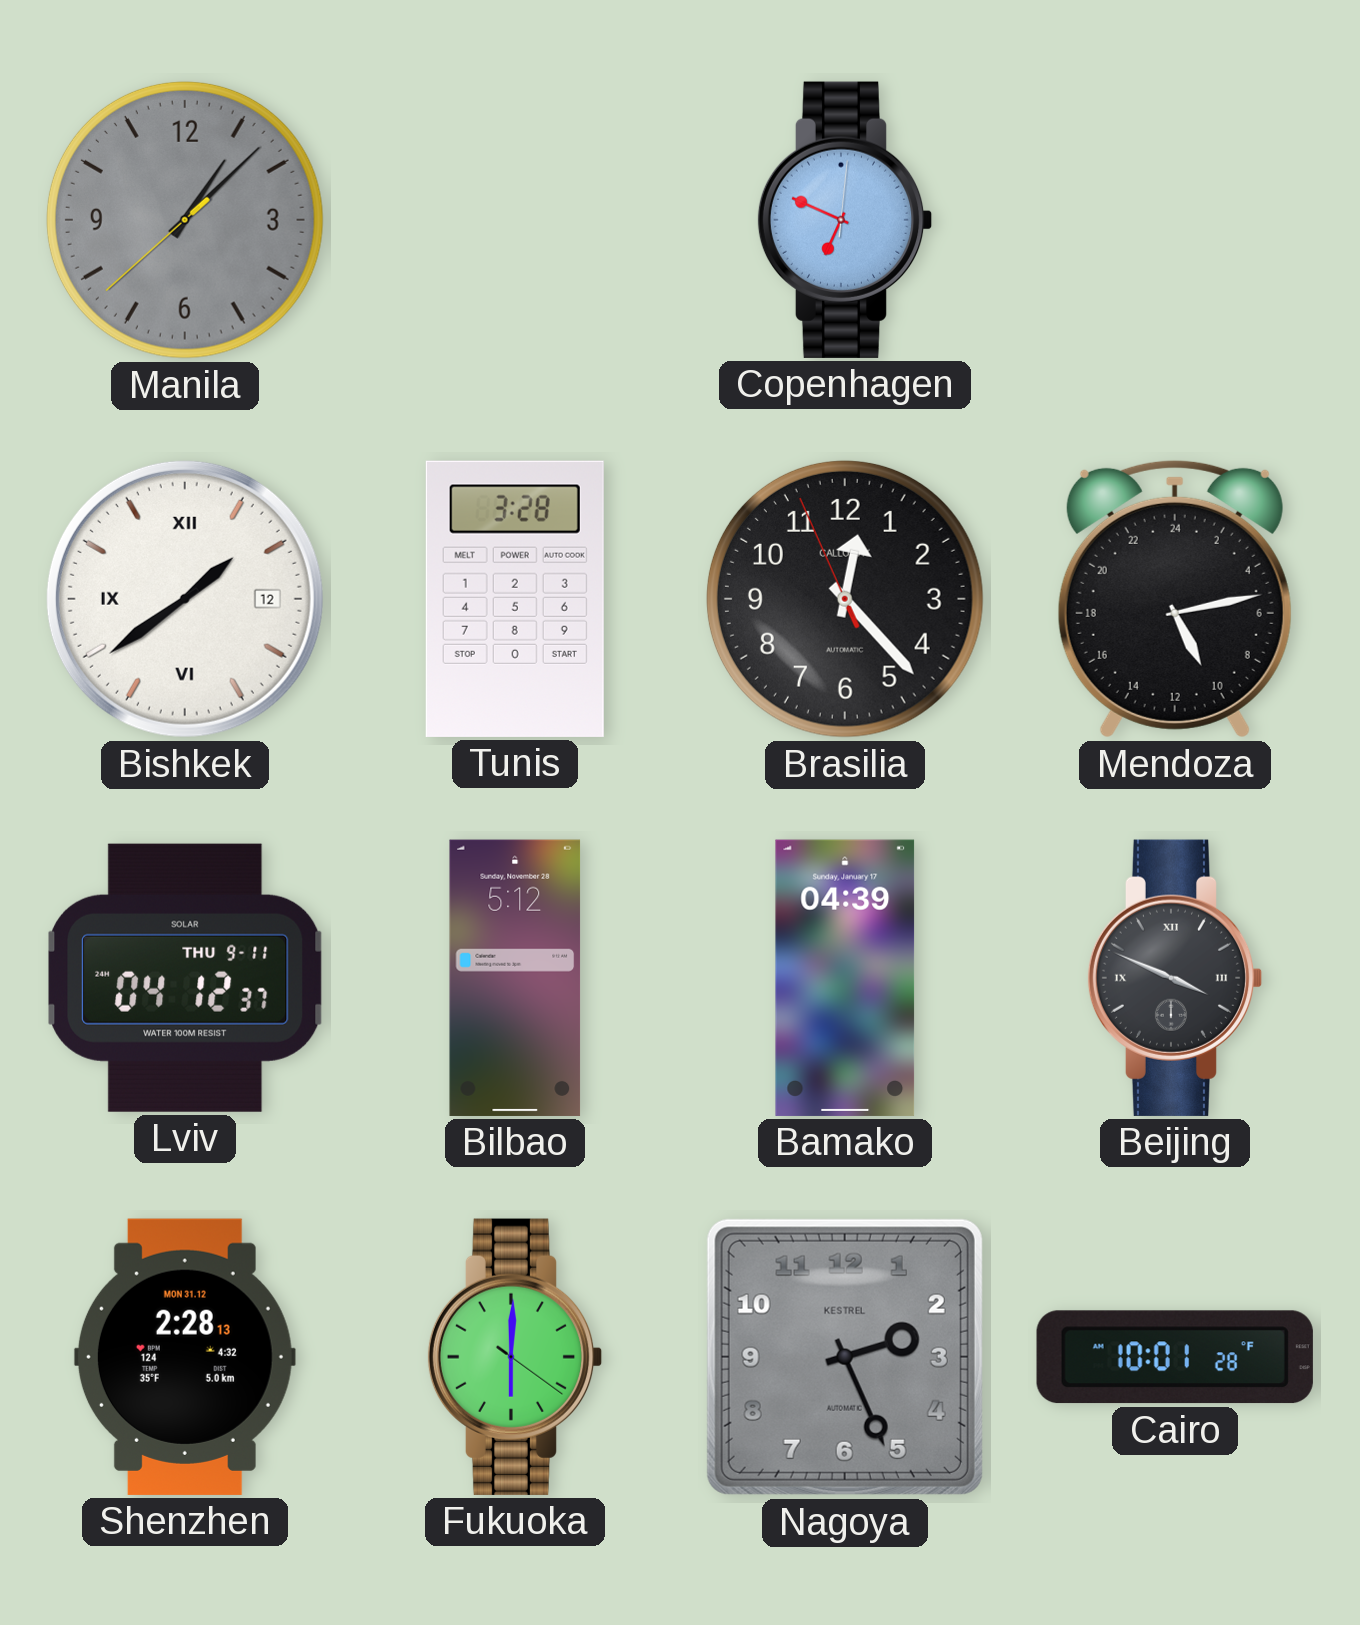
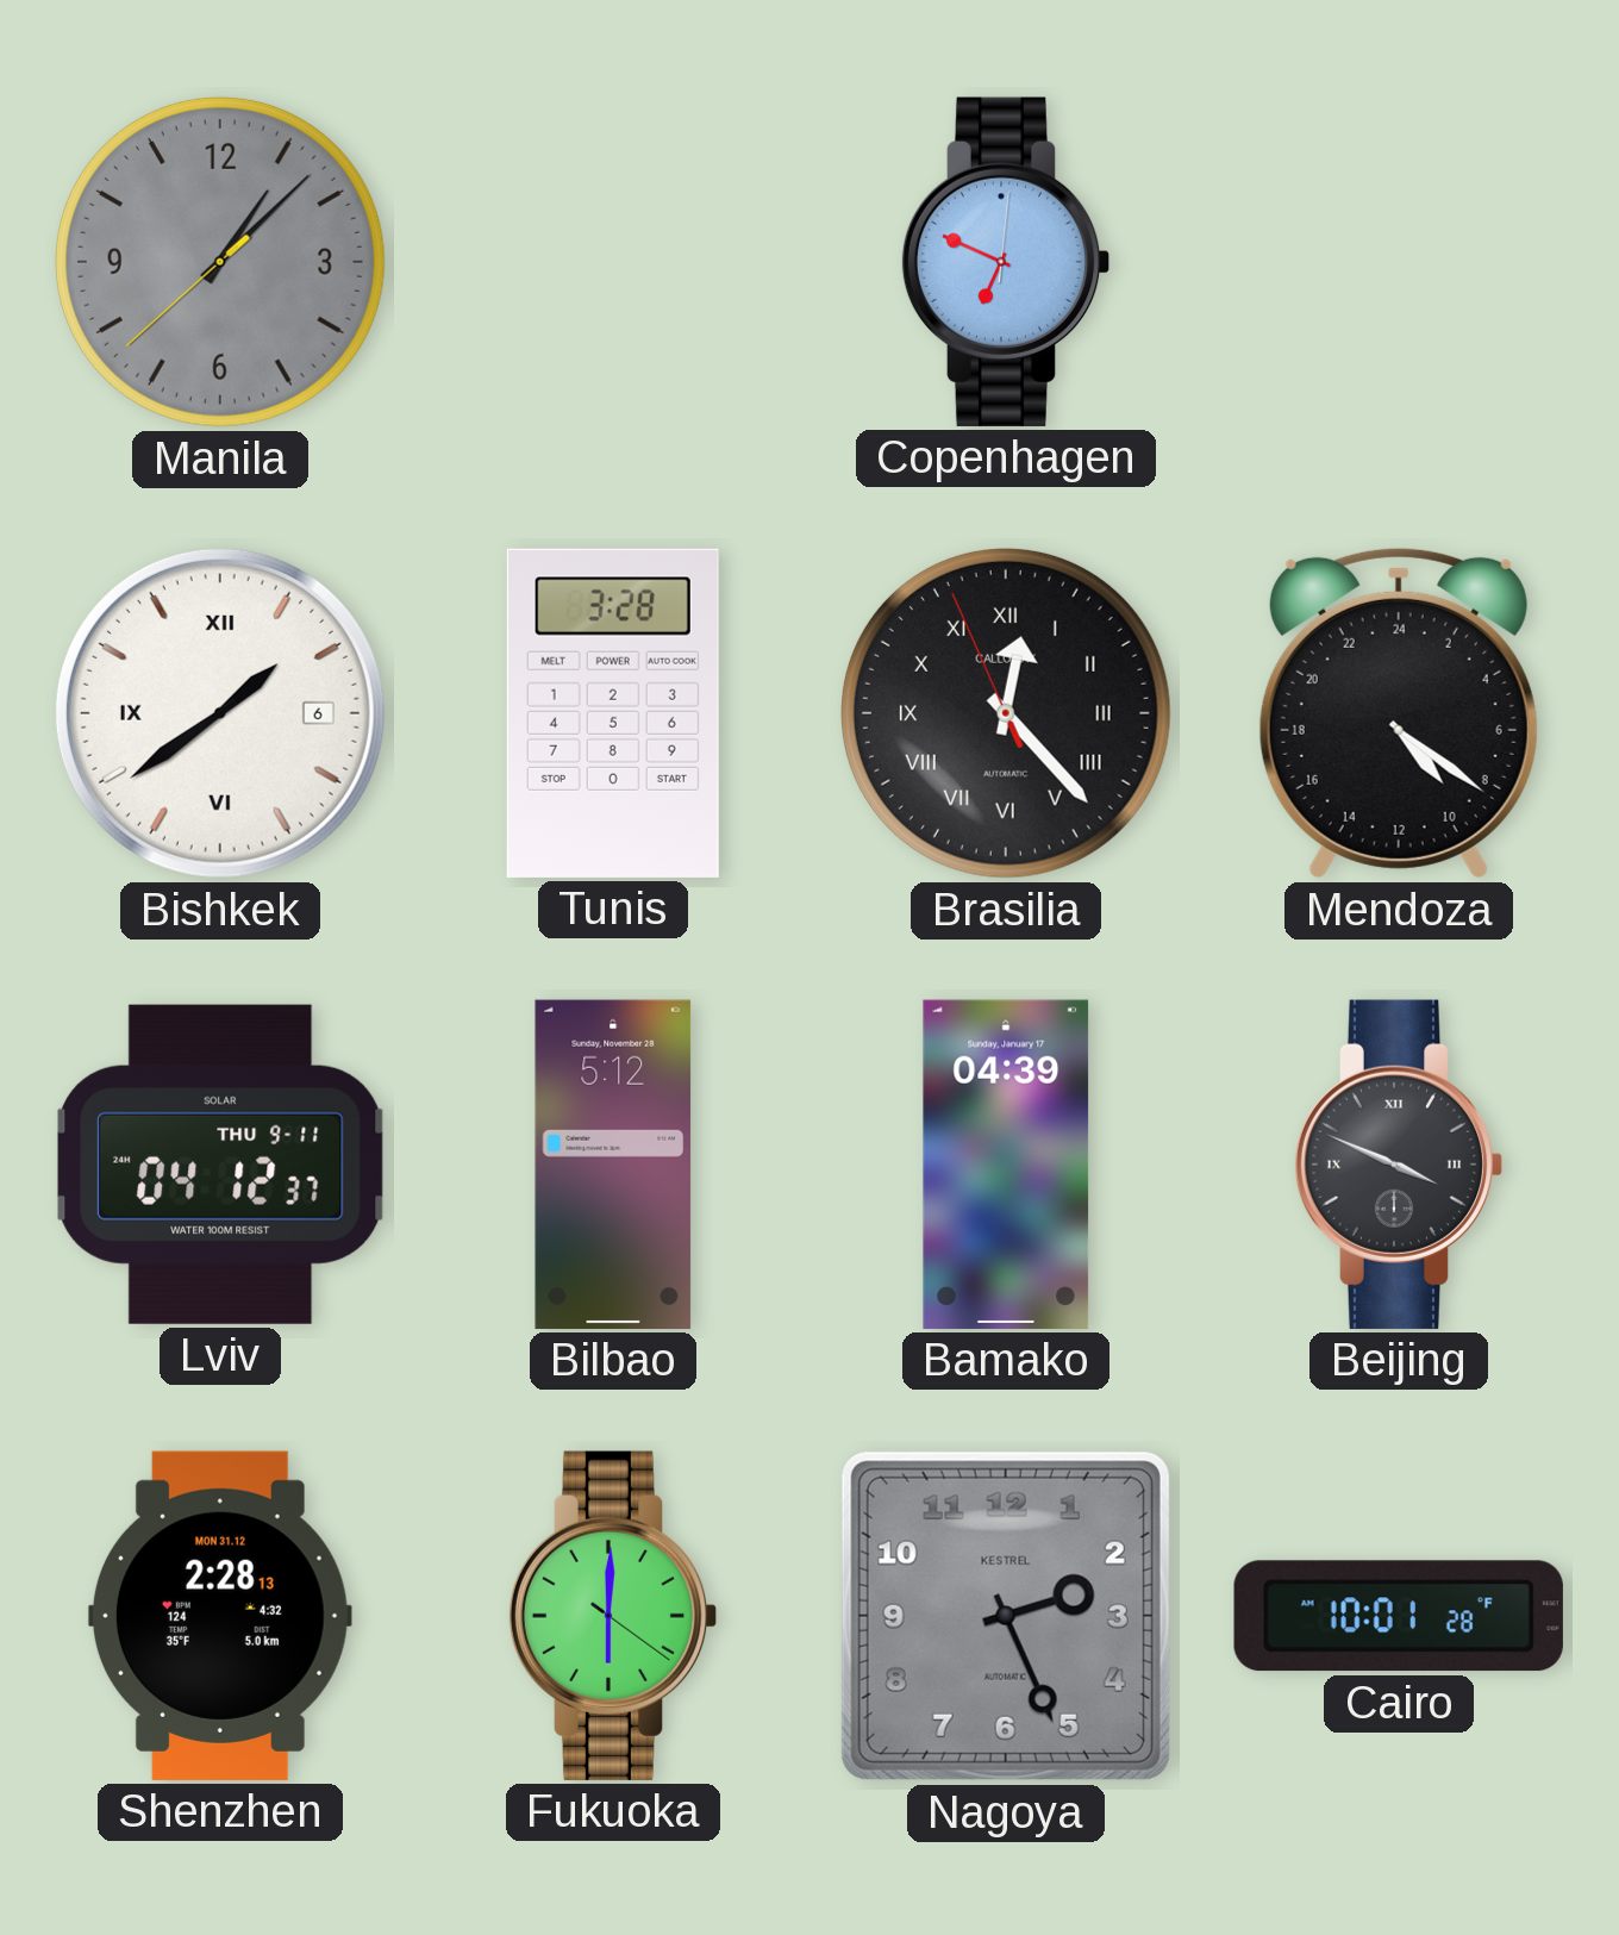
Bishkek date: 12 -> 6 (220, 713)
Brasilia numerals: Arabic -> Roman (1006, 713)
Mendoza: 10:13 -> 9:21 (1399, 713)
